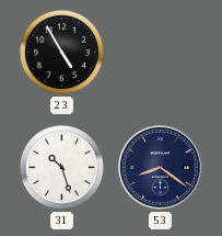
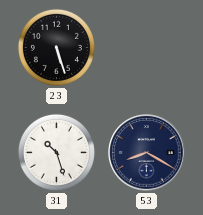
23: 4:55 -> 5:27 (56, 47)
53: 8:21 -> 8:20 (147, 153)
